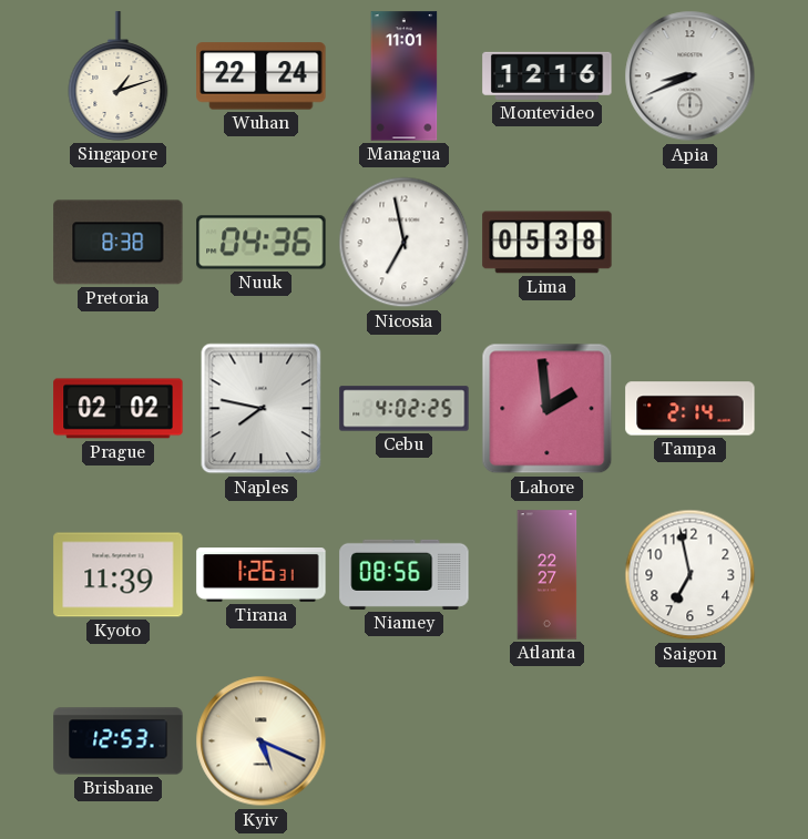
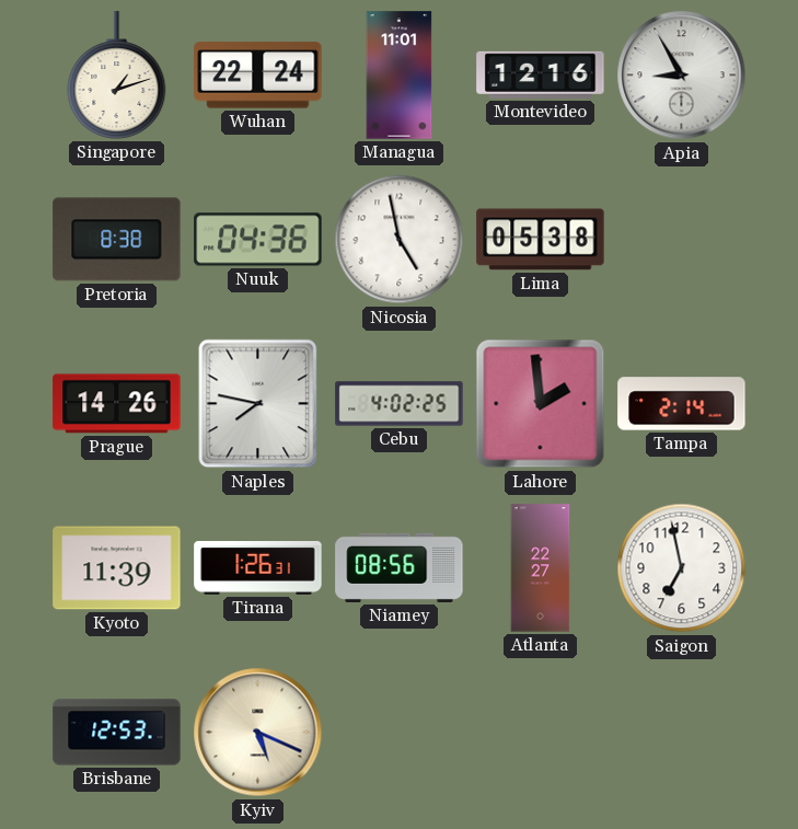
Apia: 8:41 -> 8:55 (682, 76)
Nicosia: 6:58 -> 4:58 (400, 240)
Prague: 02:02 -> 14:26 (117, 404)
